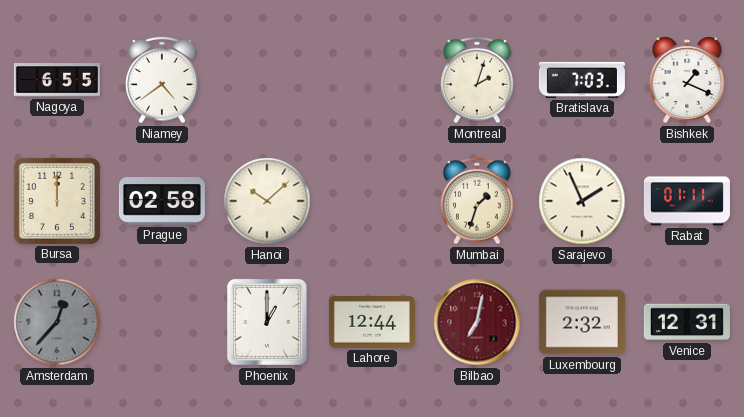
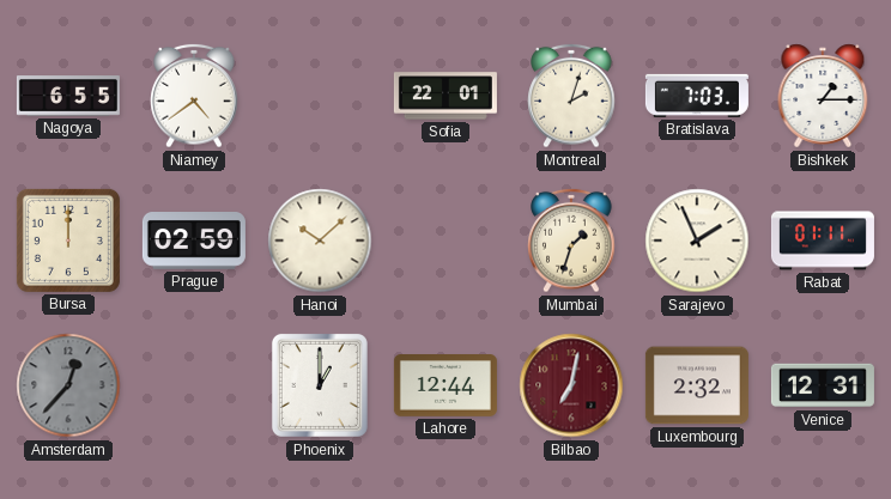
Sofia: none -> 22:01 (445, 96)
Bishkek: 1:19 -> 1:15 (823, 96)
Prague: 02:58 -> 02:59 (194, 242)
